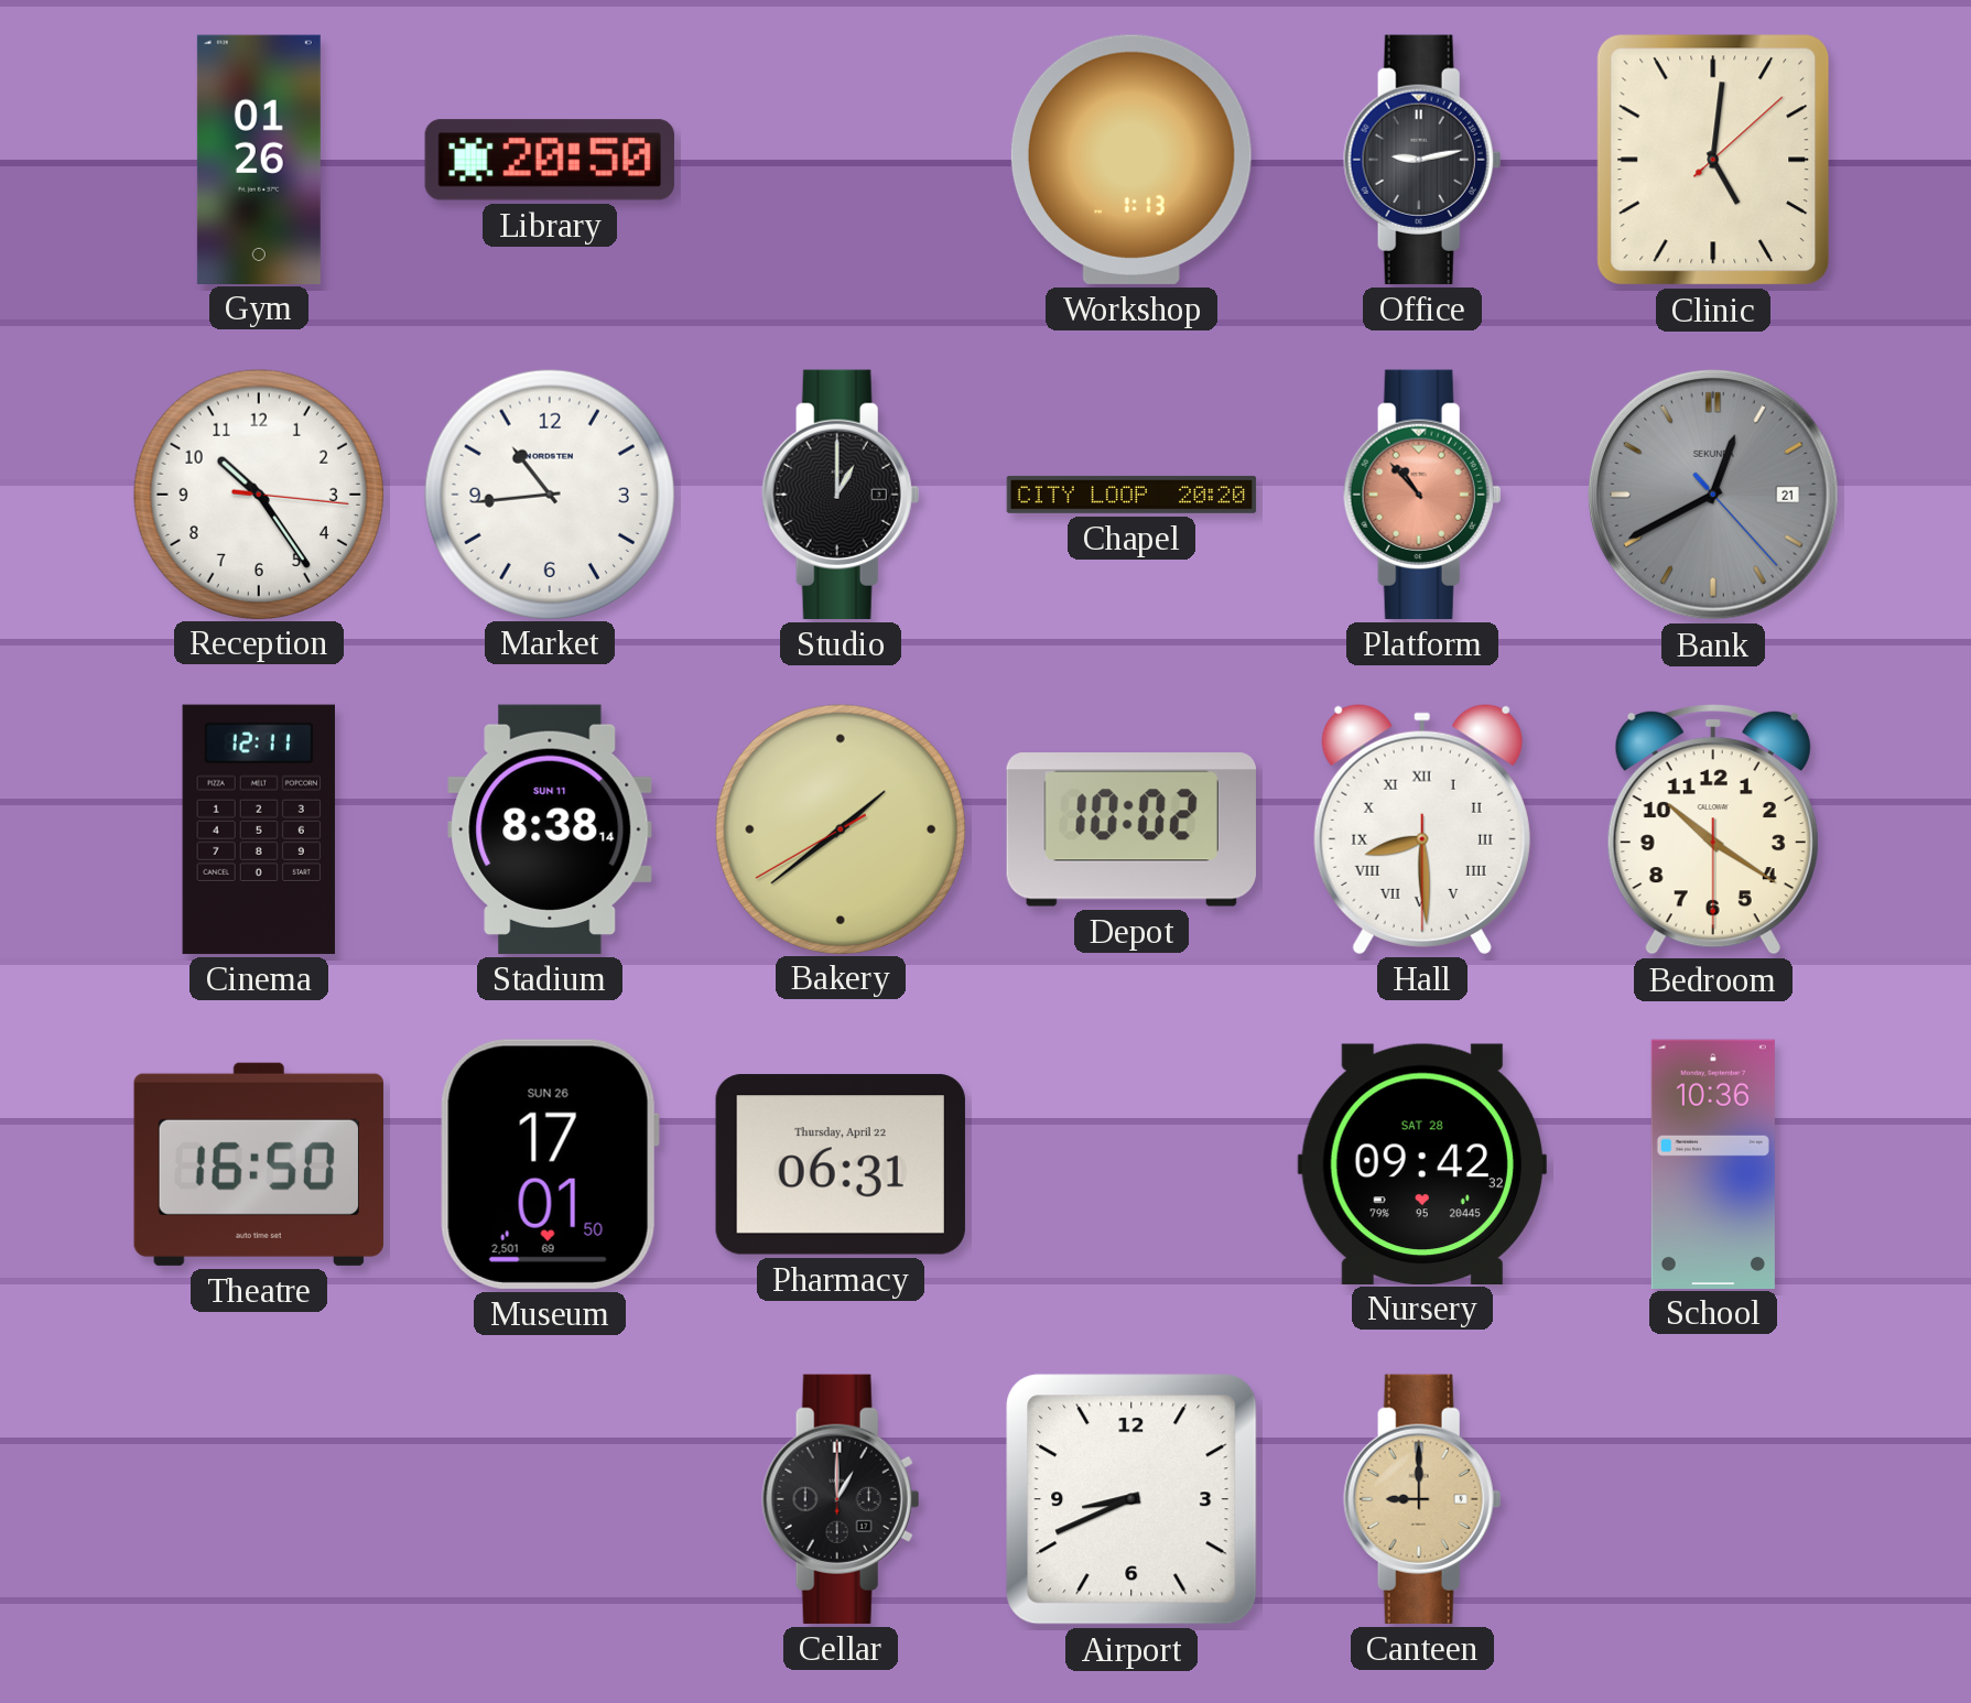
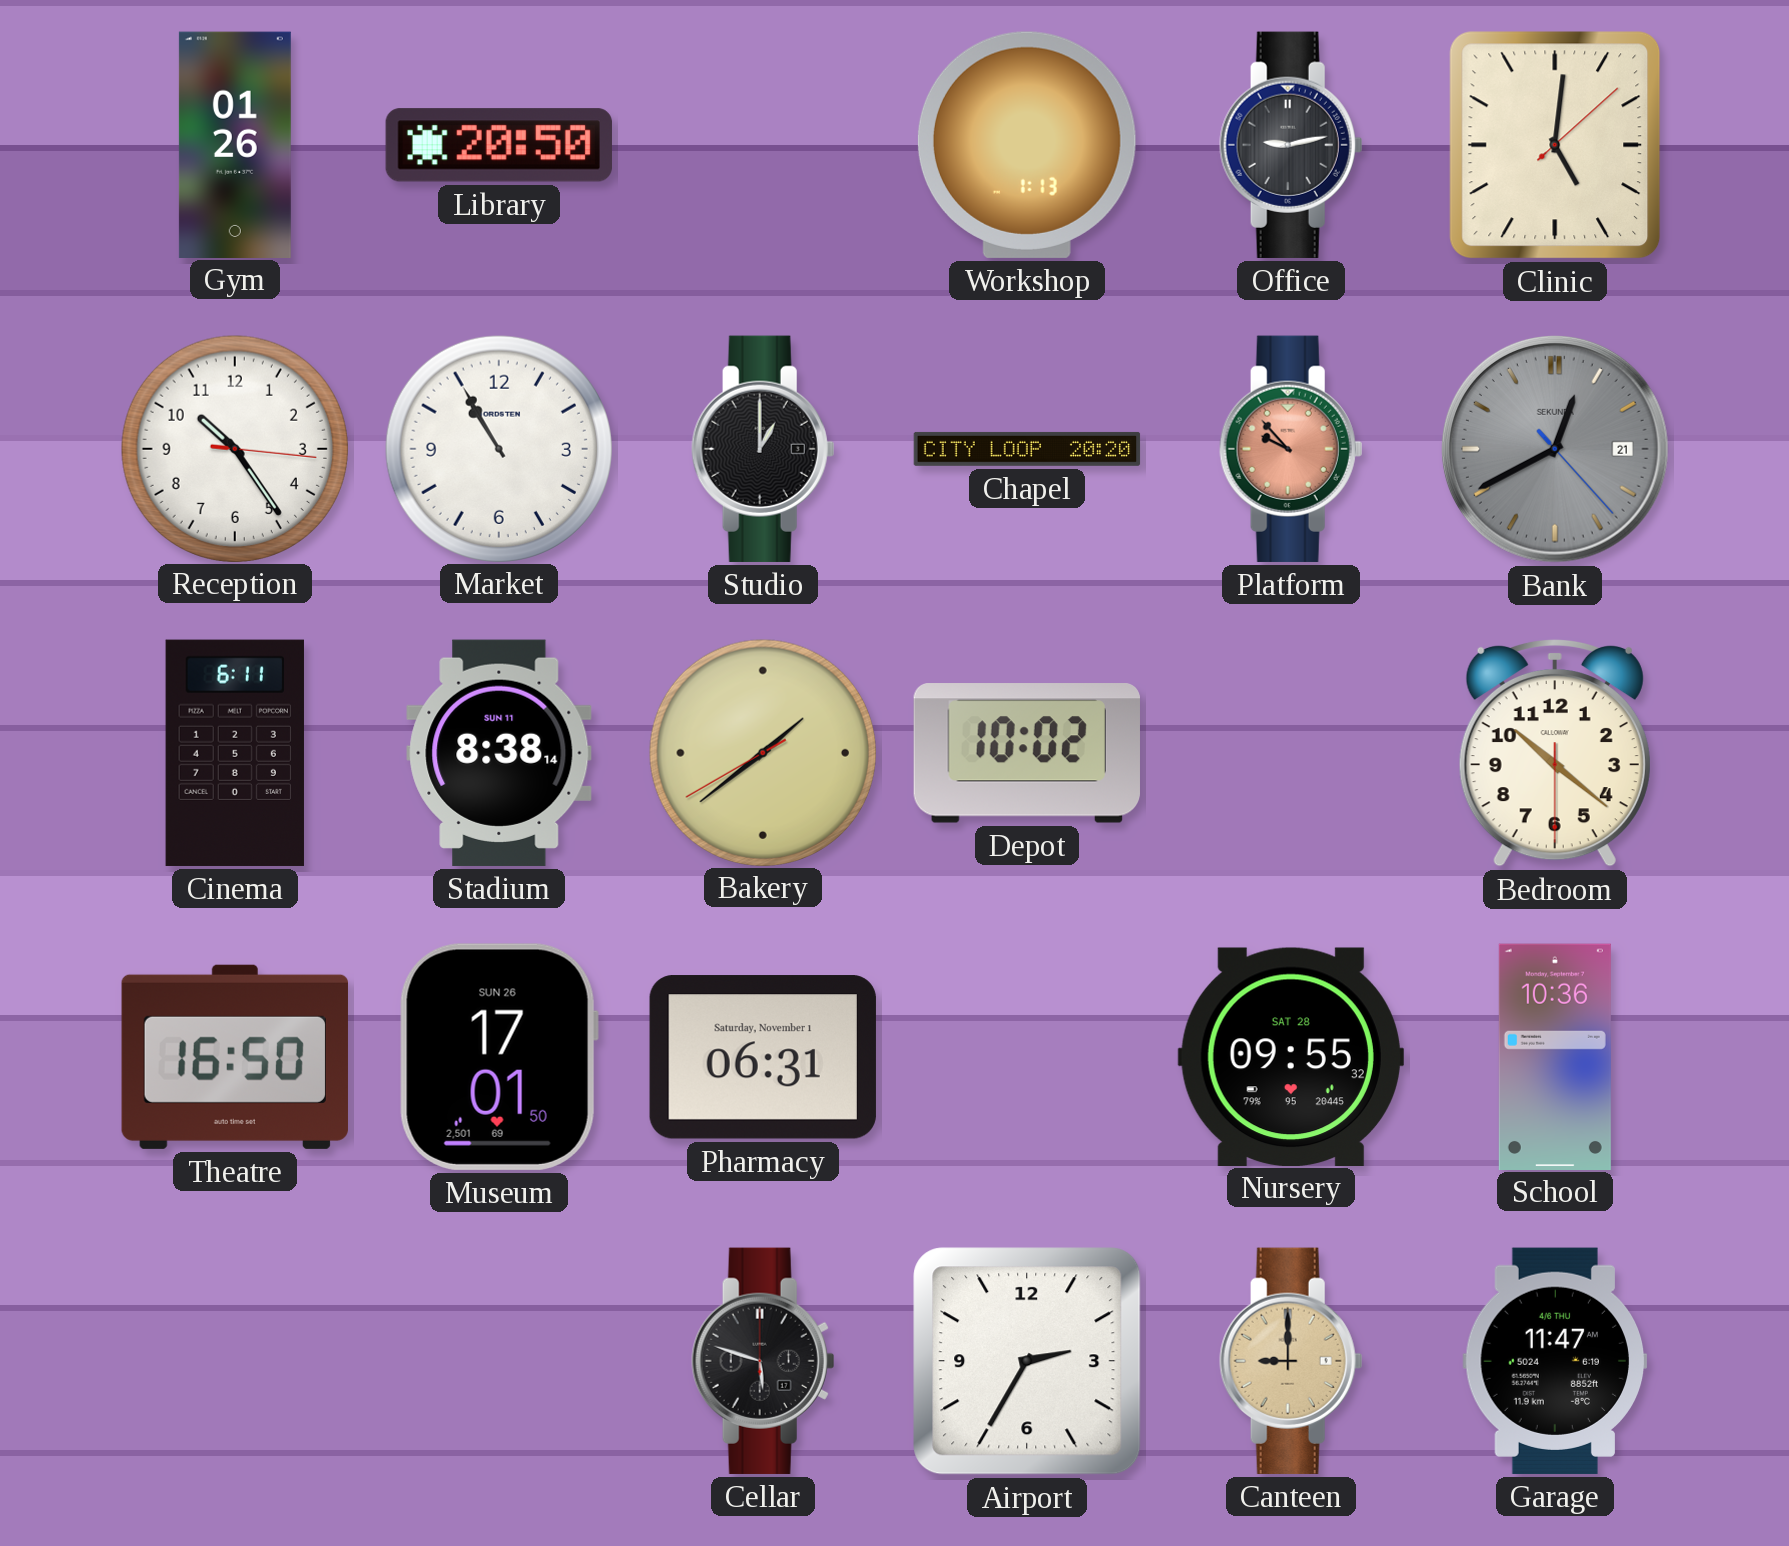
Market: 10:44 -> 10:55 (498, 448)
Platform: 10:53 -> 9:53 (1291, 449)
Cinema: 12:11 -> 6:11 (235, 753)
Hall: 8:29 -> none (1422, 828)
Bedroom: 10:20 -> 10:21 (1555, 753)
Pharmacy date: Thursday, April 22 -> Saturday, November 1 (763, 1057)
Nursery: 09:42 -> 09:55 (1291, 1056)
Cellar: 1:00 -> 5:48 (763, 1361)
Airport: 8:41 -> 2:35 (1027, 1361)
Garage: none -> 11:47 (1555, 1361)
